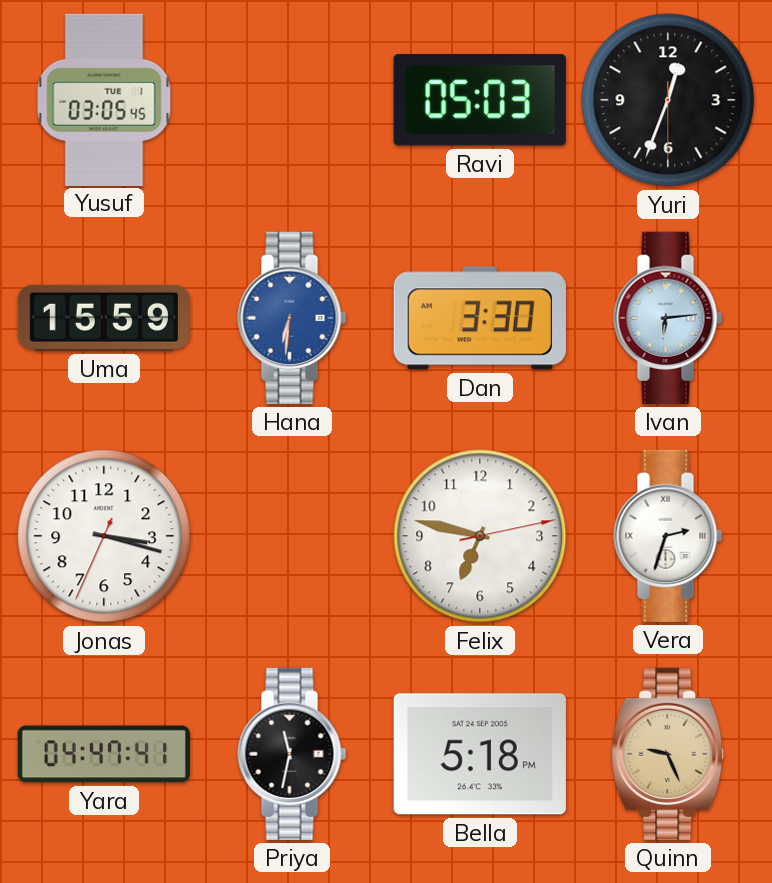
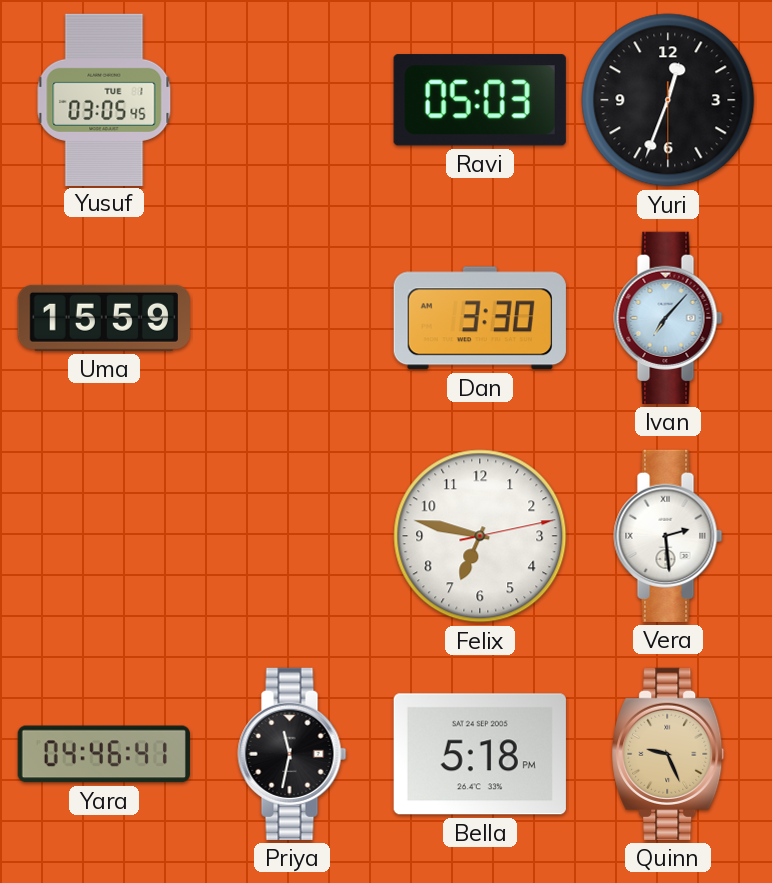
Hana: 6:31 -> none (292, 318)
Ivan: 6:14 -> 7:07 (668, 318)
Jonas: 3:17 -> none (104, 536)
Vera: 2:33 -> 2:29 (668, 536)
Yara: 04:47 -> 04:46 (104, 754)
